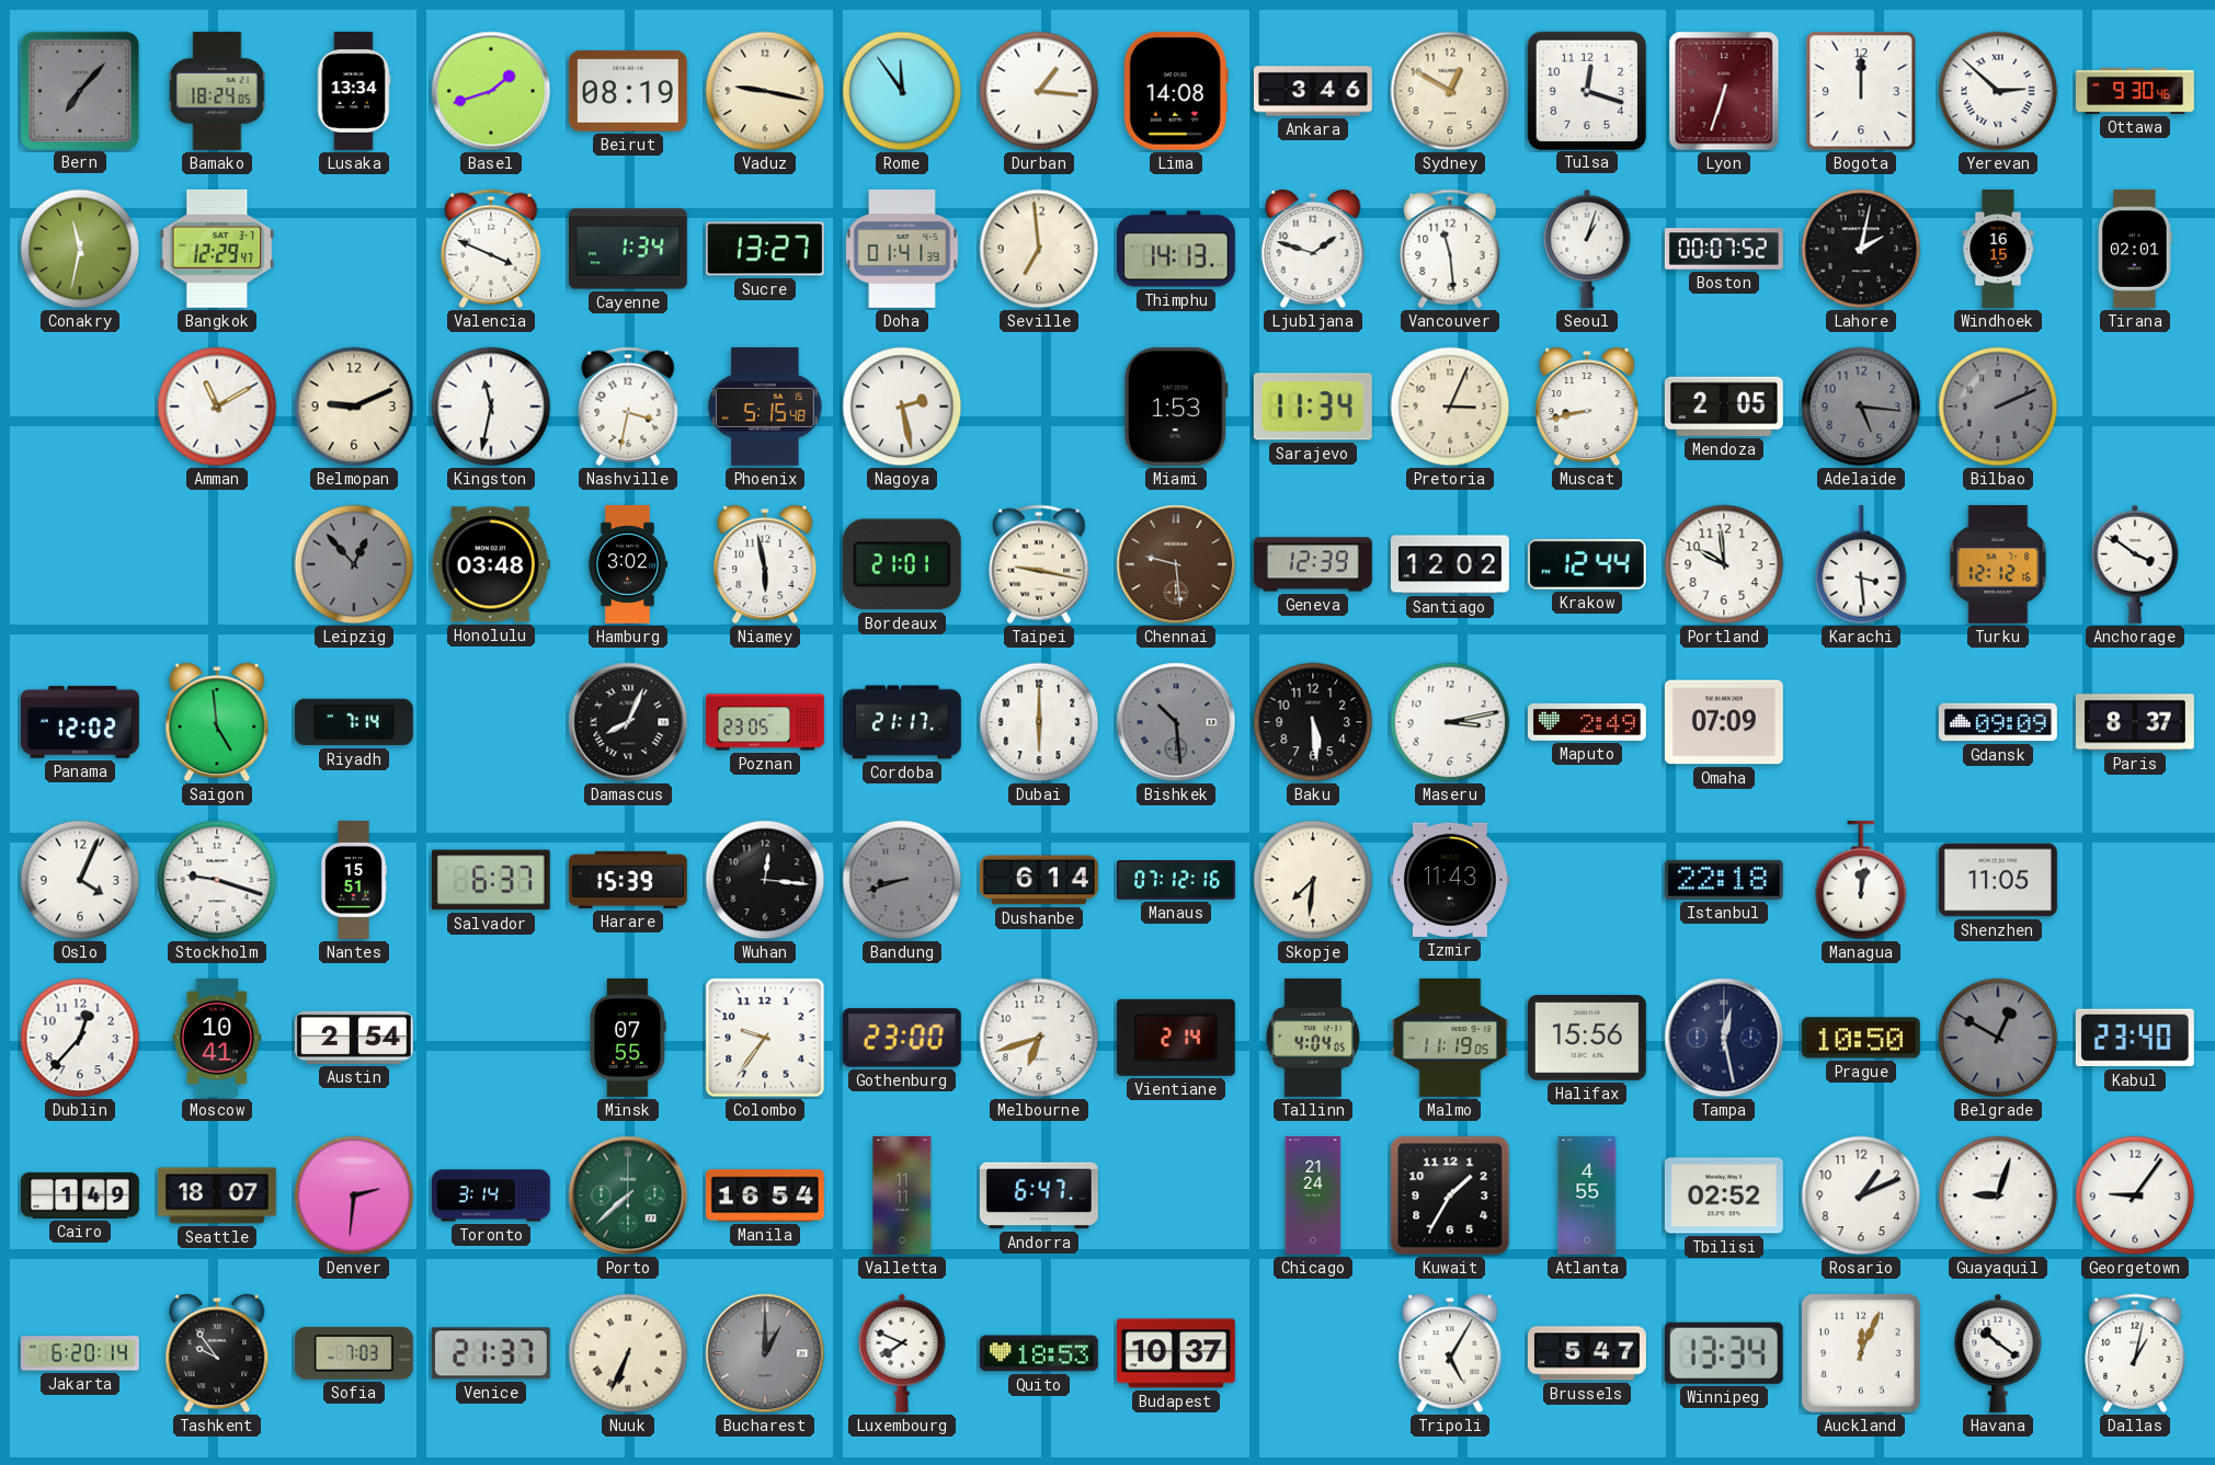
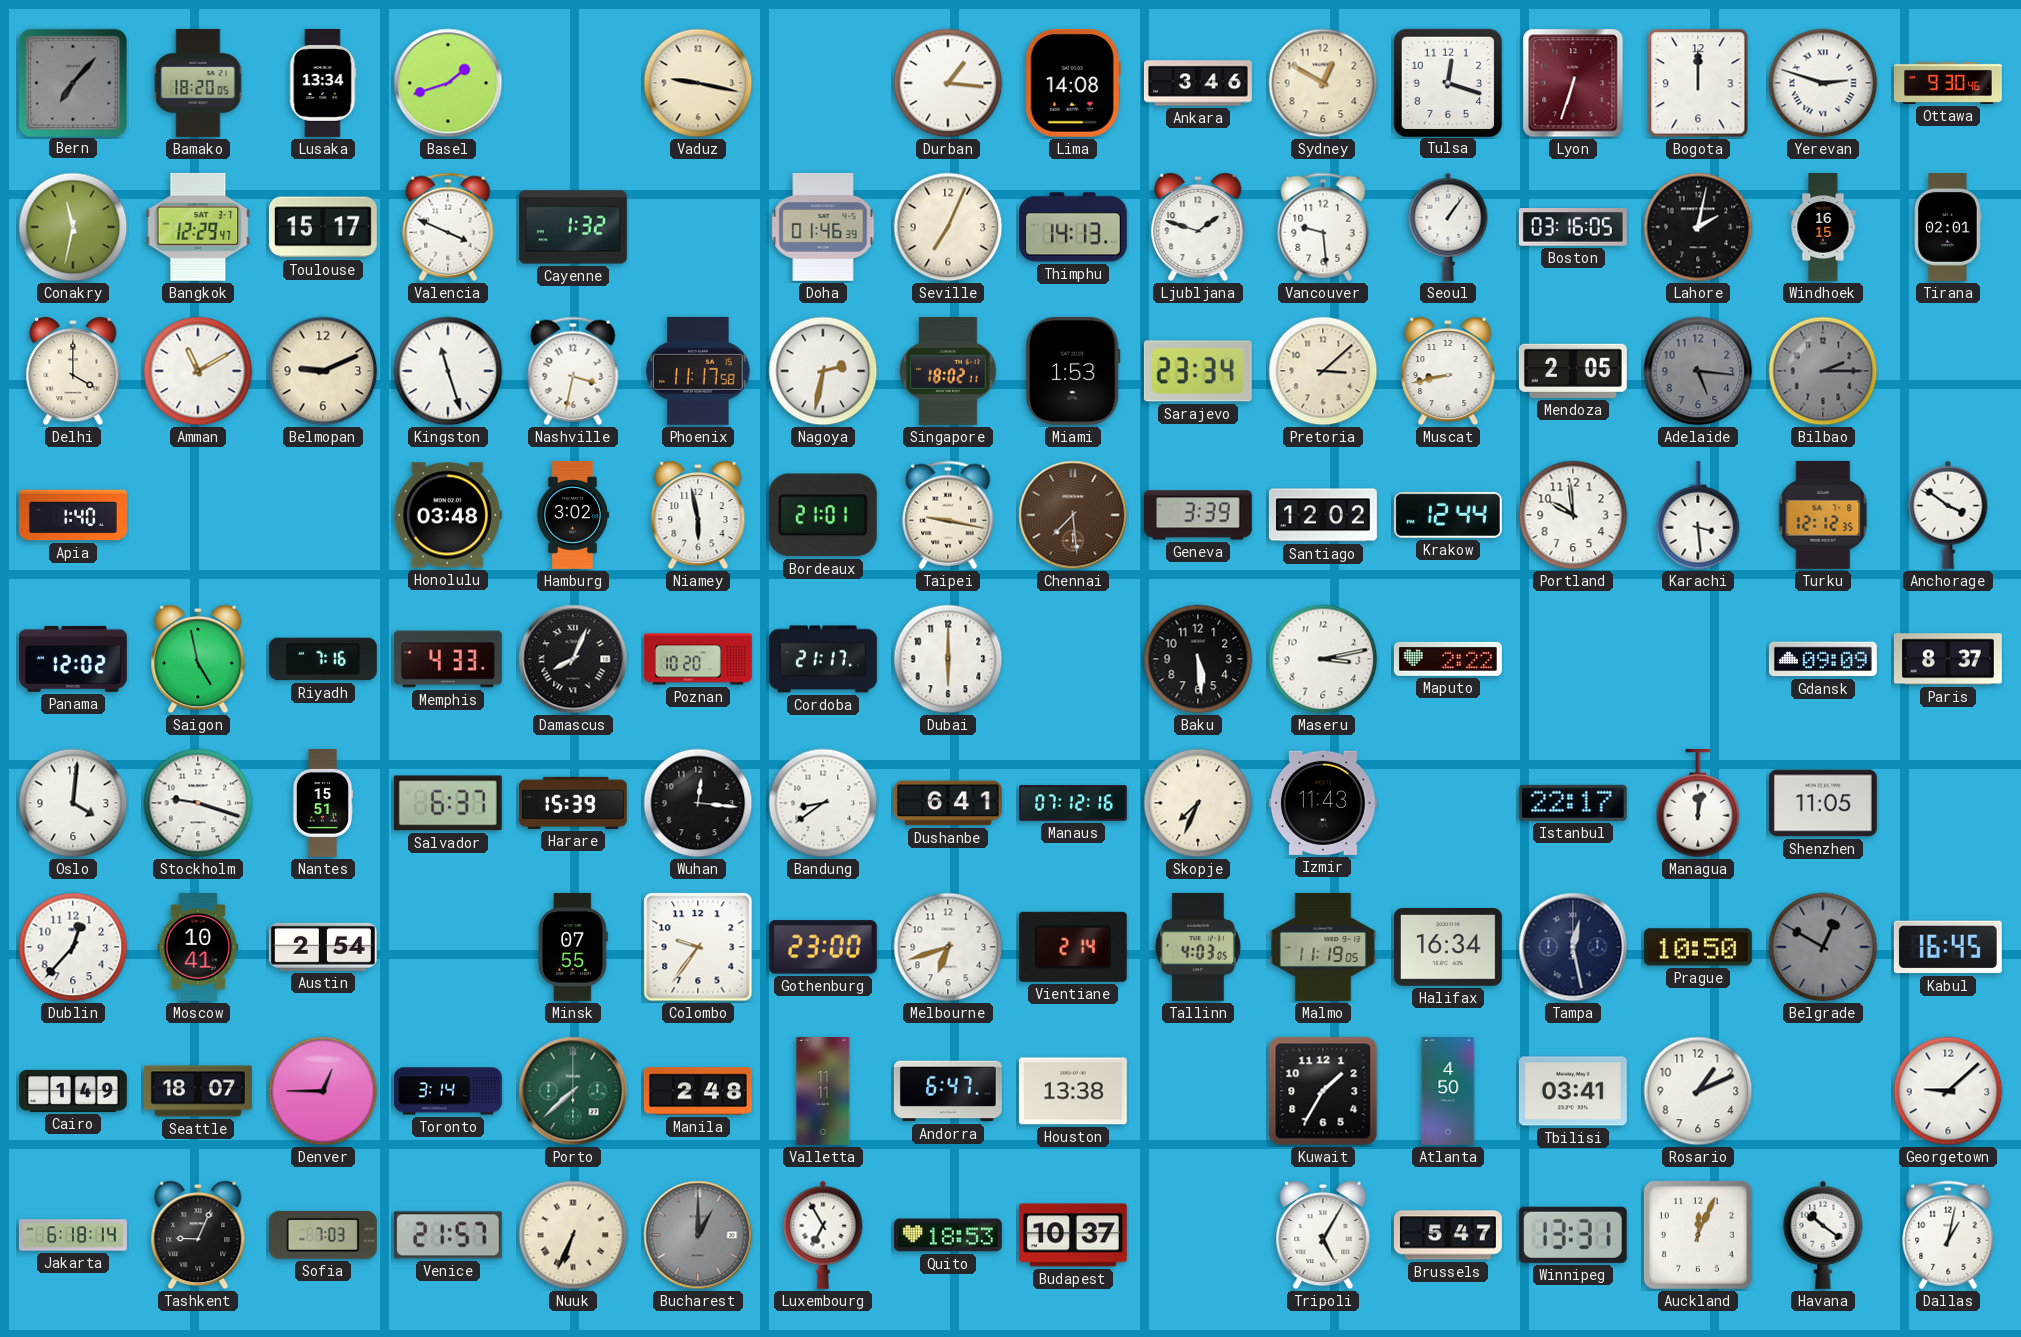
Bamako: 18:24 -> 18:20 (198, 83)
Beirut: 08:19 -> none (628, 91)
Rome: 11:54 -> none (902, 91)
Yerevan: 2:52 -> 2:48 (1823, 83)
Toulouse: none -> 15:17 (323, 227)
Cayenne: 1:34 -> 1:32 (573, 227)
Sucre: 13:27 -> none (765, 249)
Doha: 01:41 -> 01:46 (823, 227)
Seville: 6:59 -> 7:04 (948, 227)
Vancouver: 11:29 -> 9:29 (1323, 227)
Seoul: 1:03 -> 1:06 (1448, 227)
Boston: 00:07 -> 03:16 (1573, 227)
Delhi: none -> 4:00 (73, 372)
Kingston: 11:32 -> 11:27 (448, 371)
Phoenix: 5:15 -> 11:17 (698, 371)
Nagoya: 2:28 -> 2:32 (823, 371)
Singapore: none -> 18:02 (948, 371)
Sarajevo: 11:34 -> 23:34 (1198, 371)
Pretoria: 3:04 -> 3:08 (1323, 371)
Bilbao: 2:11 -> 2:15 (1823, 371)
Apia: none -> 1:40 (73, 515)
Leipzig: 12:53 -> none (354, 564)
Chennai: 9:29 -> 7:29 (1073, 515)
Geneva: 12:39 -> 3:39 (1198, 515)
Turku: 12:12:16 -> 12:12:35 (1823, 515)
Saigon: 4:59 -> 4:58 (198, 660)
Riyadh: 7:14 -> 7:16 (323, 659)
Memphis: none -> 4:33 (448, 659)
Poznan: 23:05 -> 10:20 (698, 659)
Bishkek: 10:29 -> none (1176, 722)
Maputo: 2:49 -> 2:22 (1448, 659)
Omaha: 07:09 -> none (1724, 722)
Oslo: 4:04 -> 4:01 (73, 803)
Bandung: 8:42 -> 8:39 (823, 803)
Bandung dial: grey -> white (823, 803)
Dushanbe: 6:14 -> 6:41 (948, 803)
Skopje: 7:31 -> 7:34 (1198, 803)
Istanbul: 22:18 -> 22:17 (1573, 803)
Tallinn: 4:04 -> 4:03 (1198, 947)
Halifax: 15:56 -> 16:34 (1448, 948)
Kabul: 23:40 -> 16:45 (1948, 947)
Denver: 2:31 -> 12:45 (323, 1091)
Manila: 16:54 -> 2:48 (698, 1091)
Houston: none -> 13:38 (1073, 1091)
Chicago: 21:24 -> none (1313, 1197)
Atlanta: 4:55 -> 4:50 (1448, 1092)
Tbilisi: 02:52 -> 03:41 (1573, 1091)
Guayaquil: 9:03 -> none (1998, 1195)
Georgetown: 9:06 -> 9:08 (1948, 1091)
Jakarta: 6:20 -> 6:18 (73, 1235)
Tashkent: 9:54 -> 9:04 (198, 1236)
Venice: 21:37 -> 21:57 (448, 1235)
Luxembourg: 7:49 -> 6:55 (823, 1235)
Winnipeg: 13:34 -> 13:31 (1573, 1235)
